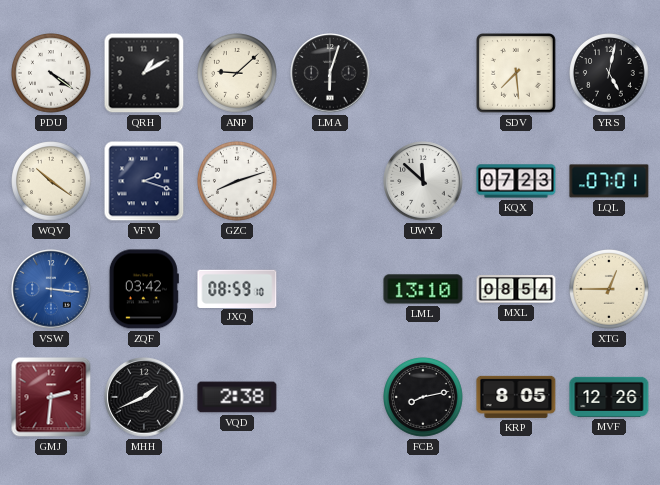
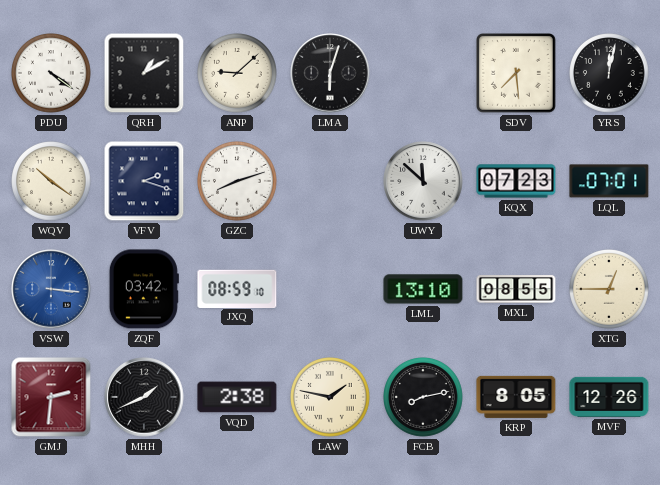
YRS: 5:02 -> 12:02 (610, 74)
MXL: 08:54 -> 08:55 (516, 289)
LAW: none -> 1:47 (331, 398)
